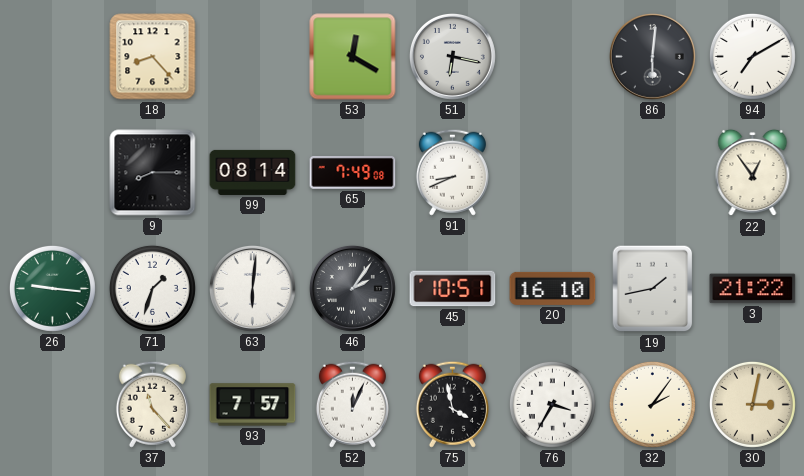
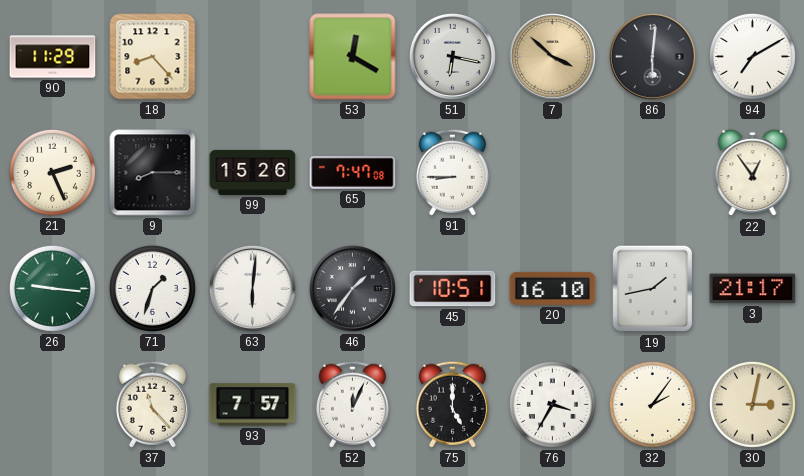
90: none -> 11:29 (53, 57)
7: none -> 3:52 (552, 56)
21: none -> 2:26 (52, 172)
99: 08:14 -> 15:26 (253, 172)
65: 7:49 -> 7:47 (353, 172)
91: 8:41 -> 8:45 (452, 172)
46: 2:06 -> 1:36 (352, 288)
3: 21:22 -> 21:17 (753, 289)
75: 3:58 -> 5:00 (452, 404)
